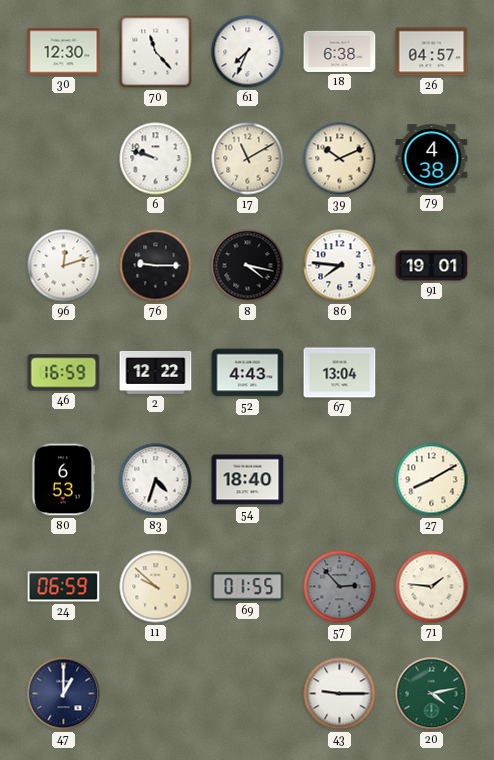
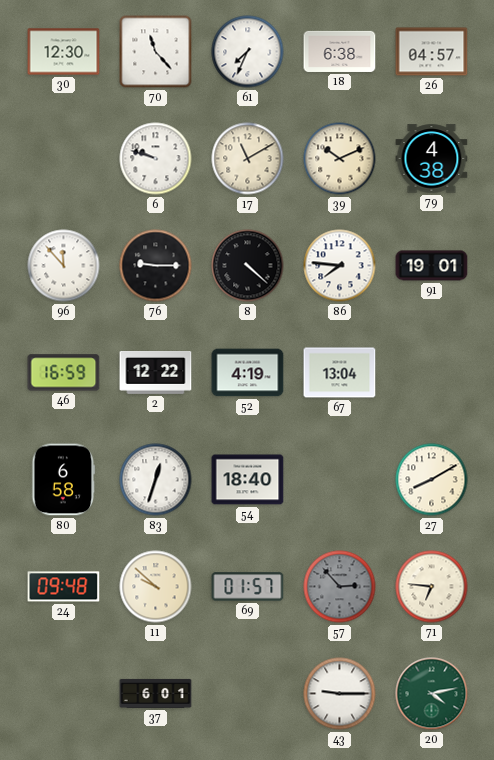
96: 12:12 -> 11:53 (64, 266)
8: 4:17 -> 4:22 (248, 266)
52: 4:43 -> 4:19 (248, 373)
80: 6:53 -> 6:58 (64, 480)
83: 4:33 -> 12:33 (156, 480)
24: 06:59 -> 09:48 (64, 587)
69: 01:55 -> 01:57 (248, 587)
71: 1:46 -> 6:46 (432, 587)
47: 1:00 -> none (64, 694)
37: none -> 6:01 (156, 693)
